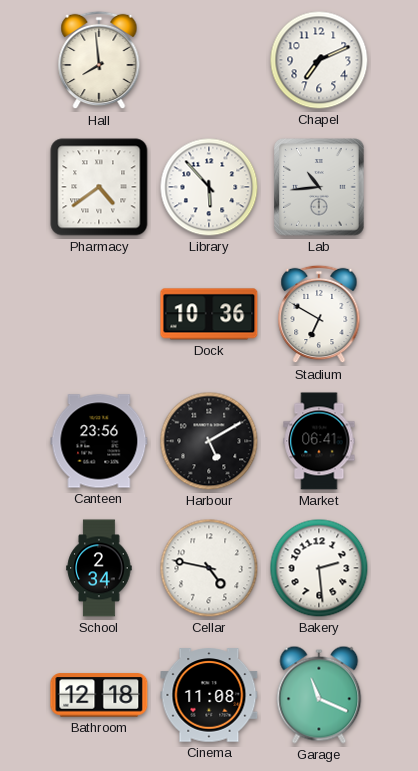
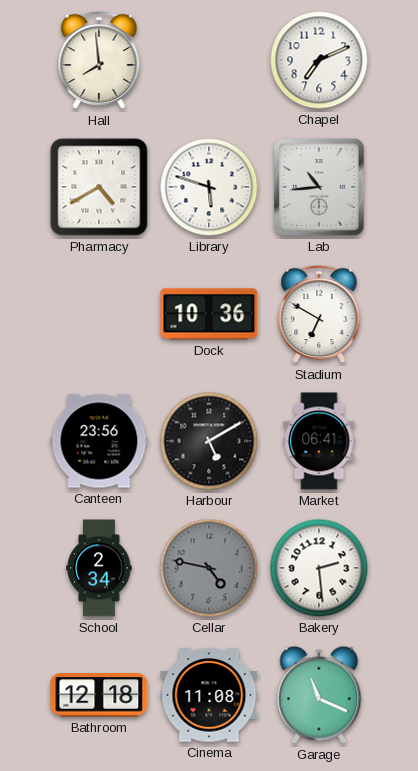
Pharmacy: 4:39 -> 4:40 (99, 187)
Library: 5:53 -> 5:48 (209, 187)
Cellar dial: white -> grey (209, 568)
